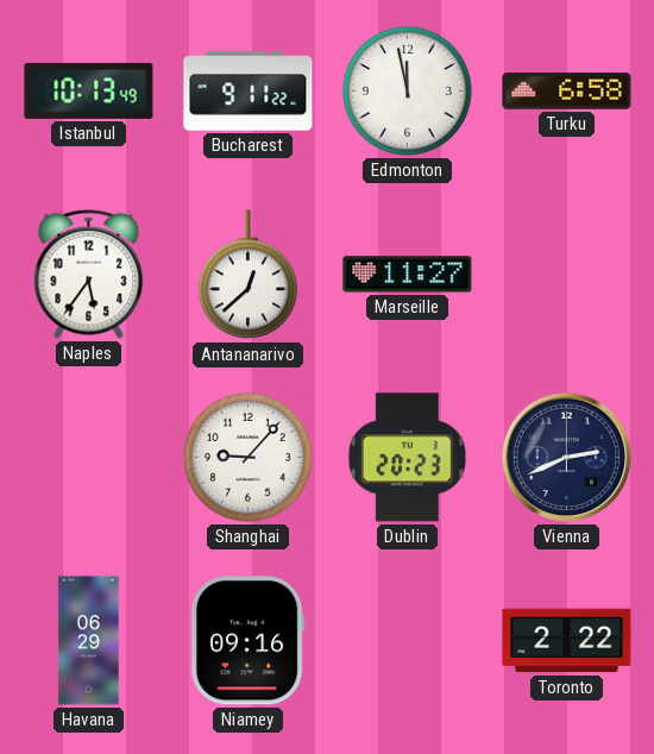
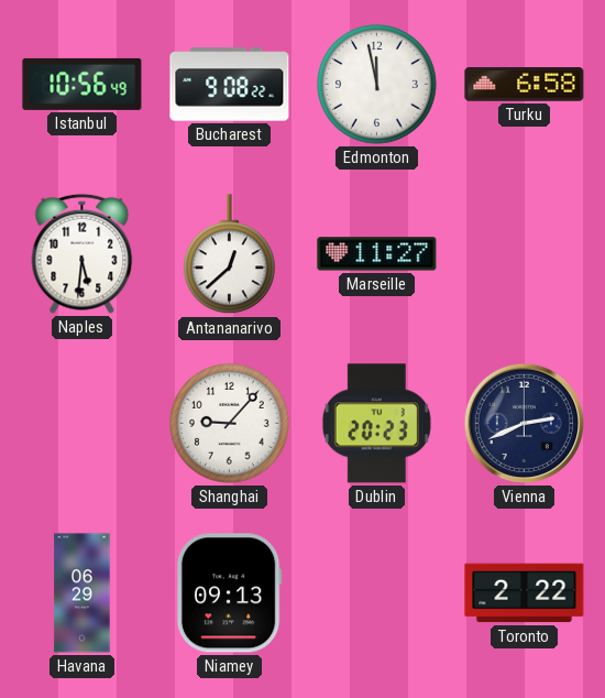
Istanbul: 10:13 -> 10:56 (82, 84)
Bucharest: 9:11 -> 9:08 (230, 85)
Naples: 5:36 -> 5:31 (82, 253)
Niamey: 09:16 -> 09:13 (229, 593)
